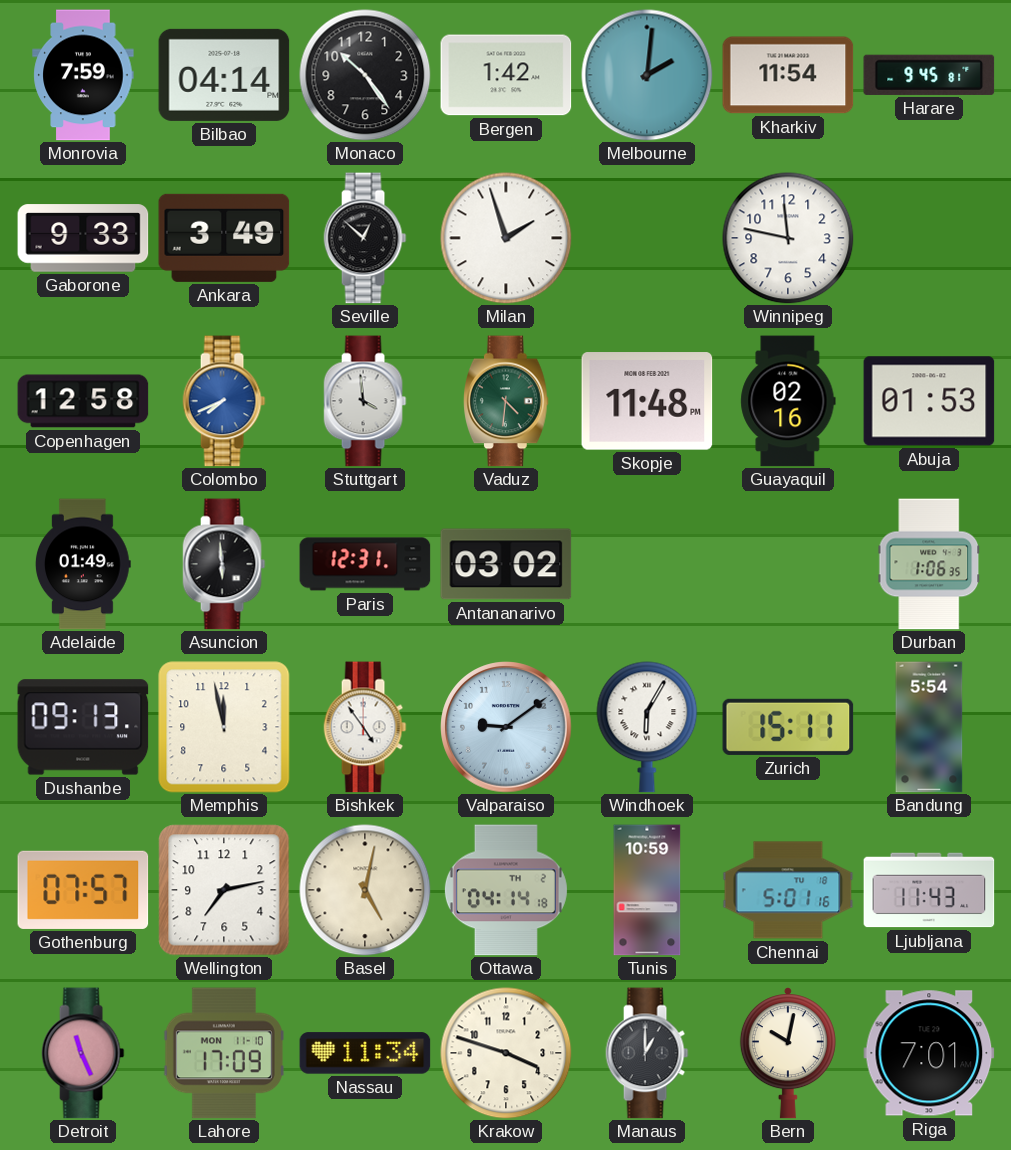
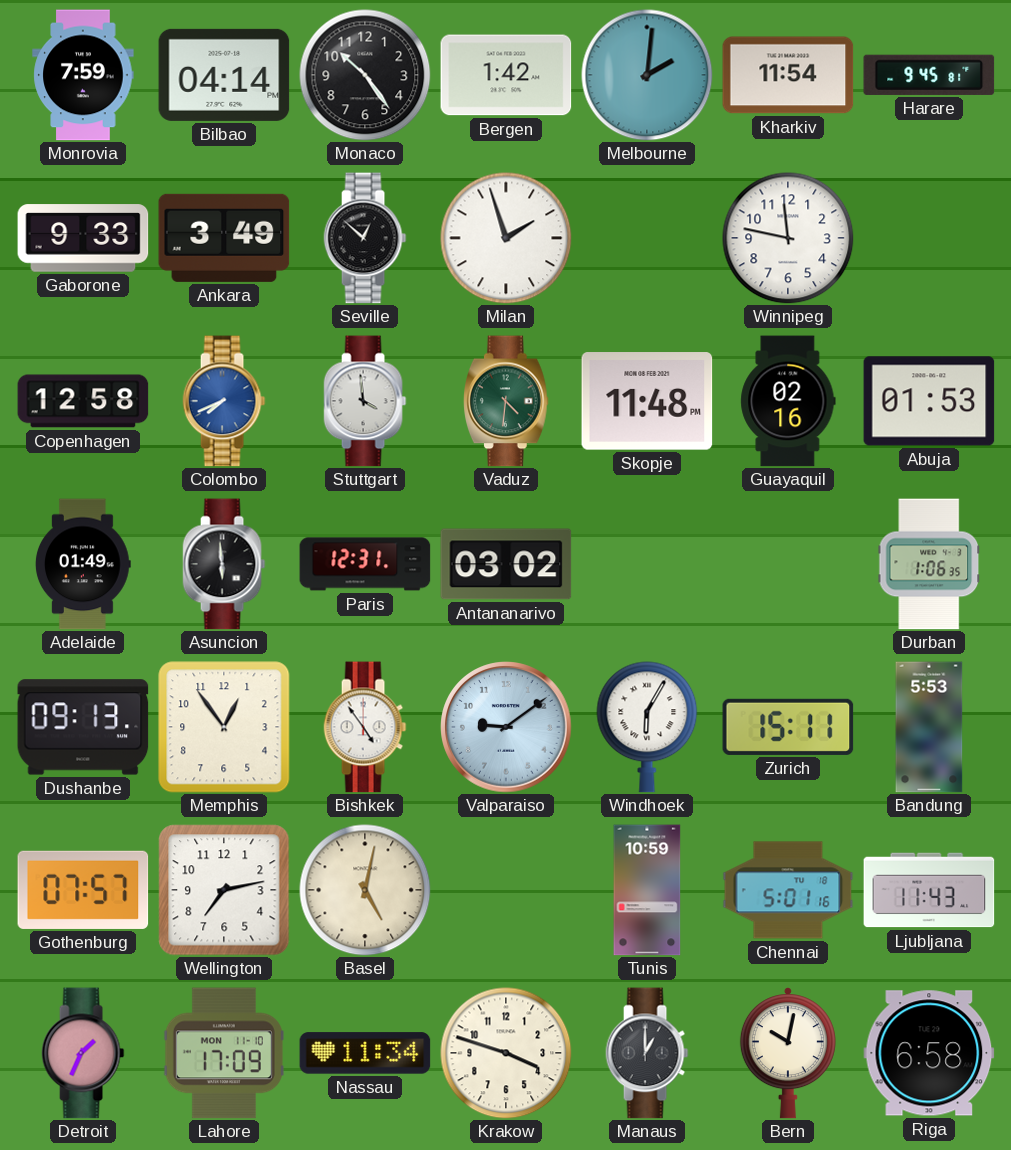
Memphis: 11:58 -> 12:54 (224, 727)
Bandung: 5:54 -> 5:53 (929, 727)
Ottawa: 04:14 -> none (506, 890)
Detroit: 11:26 -> 1:34 (83, 1053)
Riga: 7:01 -> 6:58 (929, 1053)
